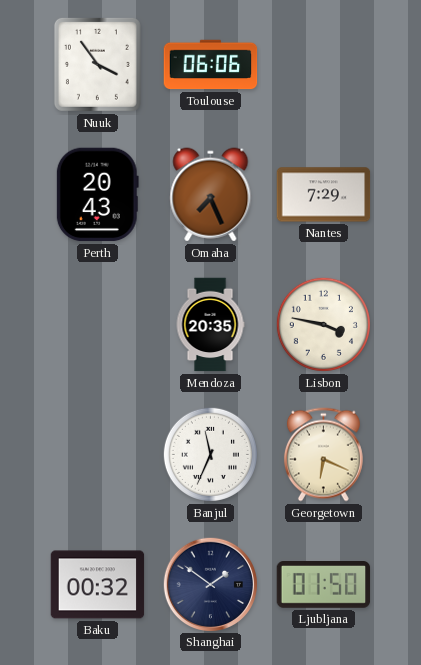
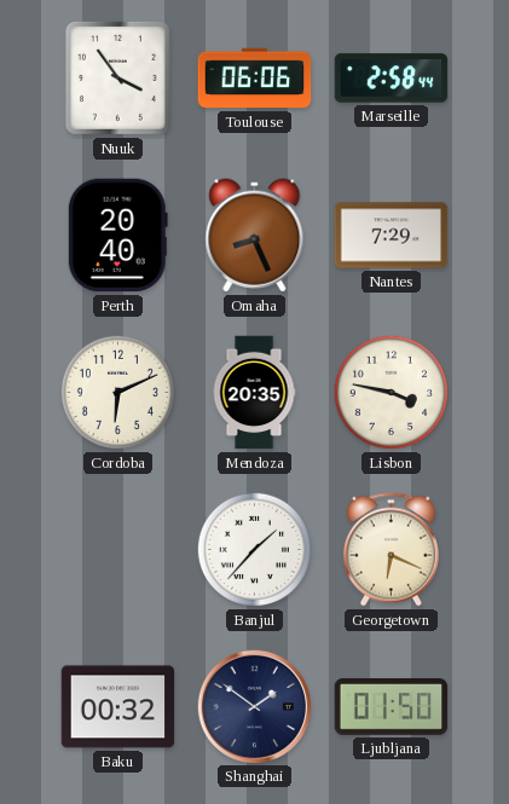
Marseille: none -> 2:58 (392, 79)
Perth: 20:43 -> 20:40 (117, 236)
Omaha: 7:26 -> 8:26 (255, 236)
Cordoba: none -> 6:11 (117, 392)
Banjul: 11:34 -> 1:37 (254, 549)
